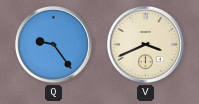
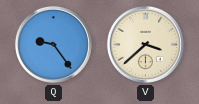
V: 3:41 -> 3:38 (145, 44)
